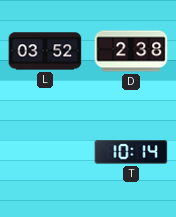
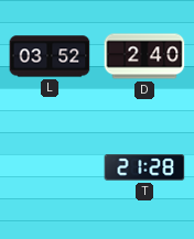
D: 2:38 -> 2:40 (144, 56)
T: 10:14 -> 21:28 (144, 167)
